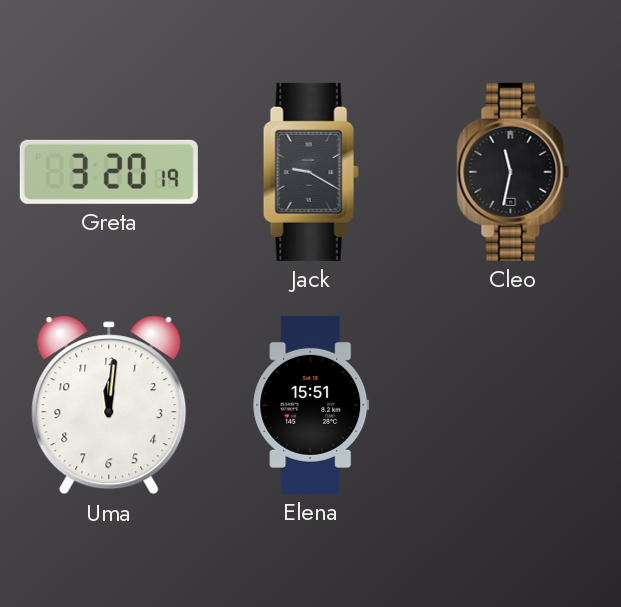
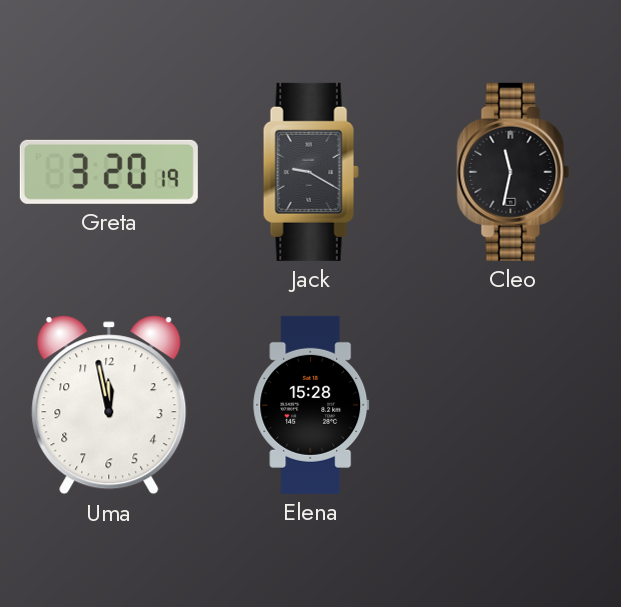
Uma: 12:01 -> 11:58 (109, 405)
Elena: 15:51 -> 15:28 (311, 405)
